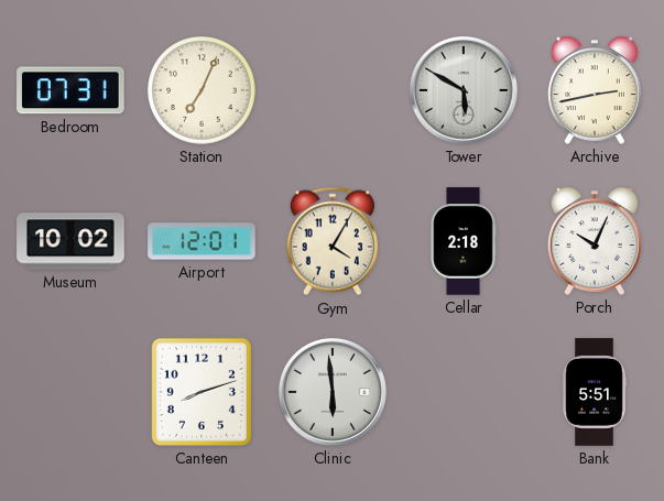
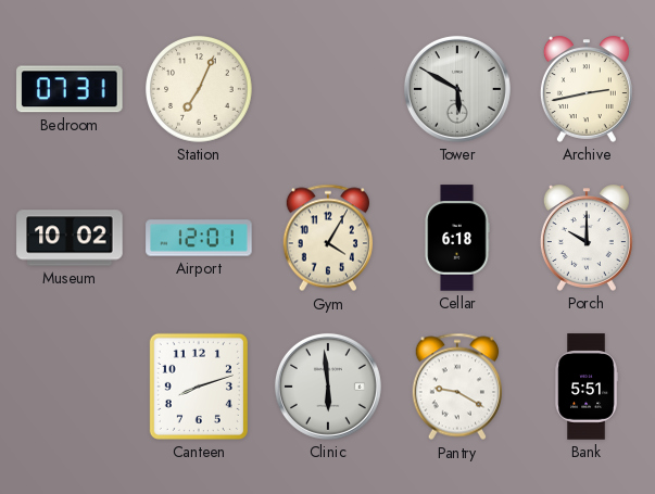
Cellar: 2:18 -> 6:18 (457, 238)
Porch: 10:04 -> 10:00 (587, 238)
Pantry: none -> 9:20 (456, 387)
